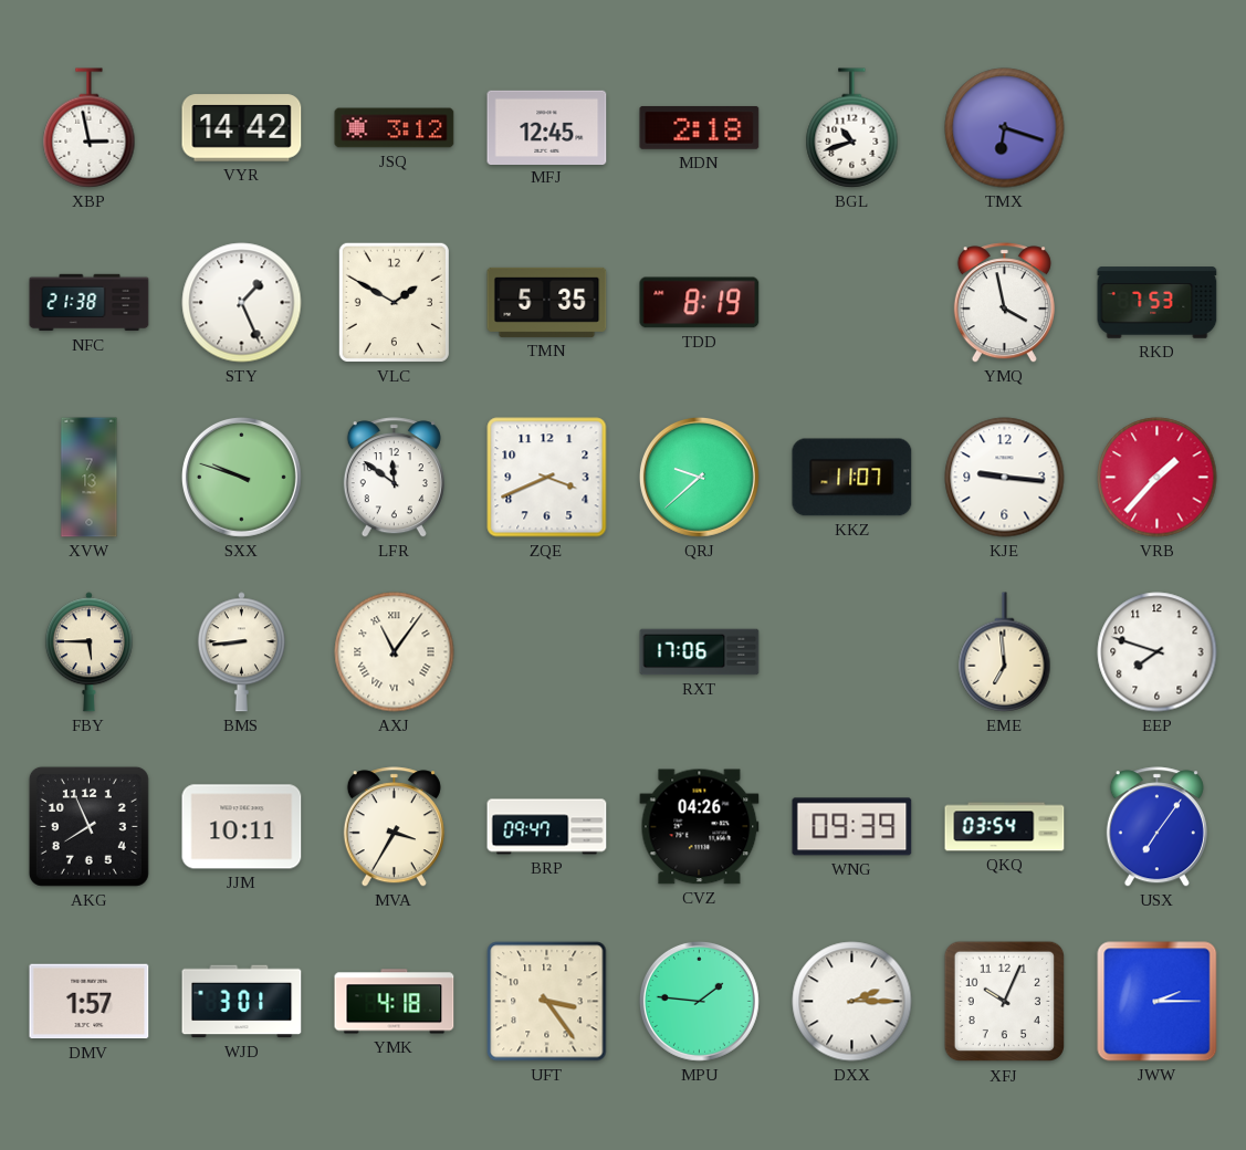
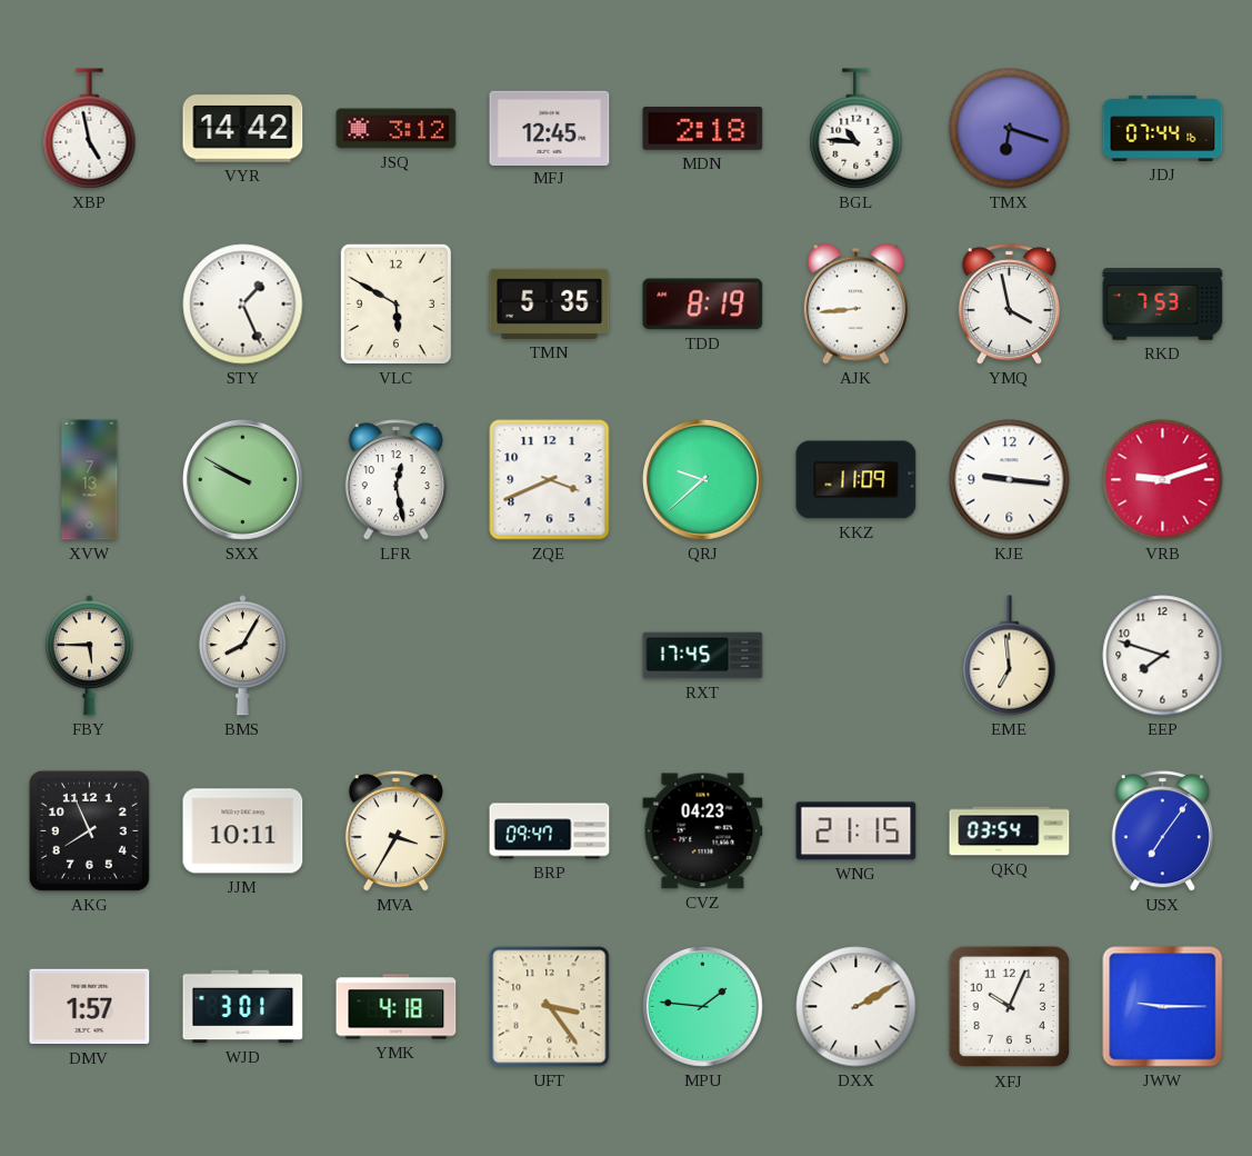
XBP: 2:58 -> 4:58 (90, 129)
BGL: 10:42 -> 10:46 (857, 129)
JDJ: none -> 07:44 (1163, 128)
NFC: 21:38 -> none (90, 303)
VLC: 1:50 -> 5:50 (395, 303)
AJK: none -> 8:44 (855, 303)
SXX: 9:48 -> 9:50 (242, 479)
LFR: 11:51 -> 12:28 (395, 480)
KKZ: 11:07 -> 11:09 (857, 480)
VRB: 1:37 -> 9:12 (1163, 480)
BMS: 8:44 -> 8:05 (242, 656)
AXJ: 11:06 -> none (395, 652)
RXT: 17:06 -> 17:45 (703, 656)
CVZ: 04:26 -> 04:23 (703, 831)
WNG: 09:39 -> 21:15 (857, 831)
DXX: 2:15 -> 2:10 (857, 1007)
JWW: 2:15 -> 9:15 (1163, 1007)
